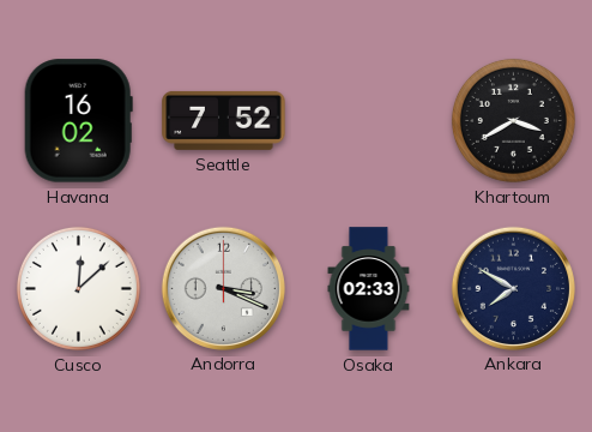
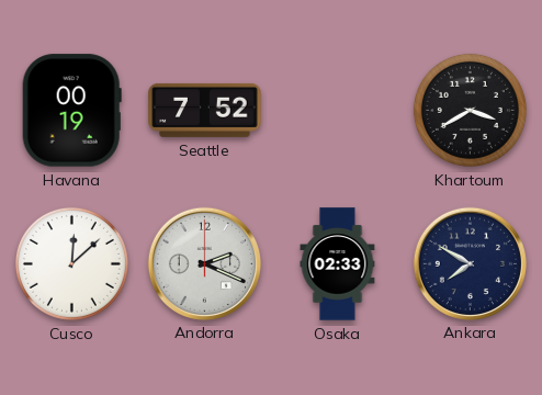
Havana: 16:02 -> 00:19 (71, 111)
Andorra: 3:19 -> 2:19 (204, 263)
